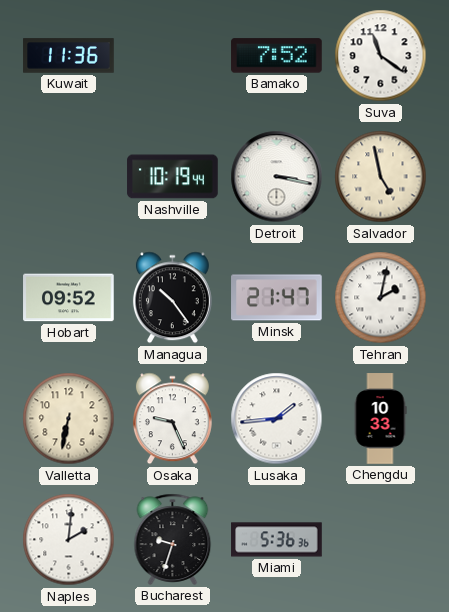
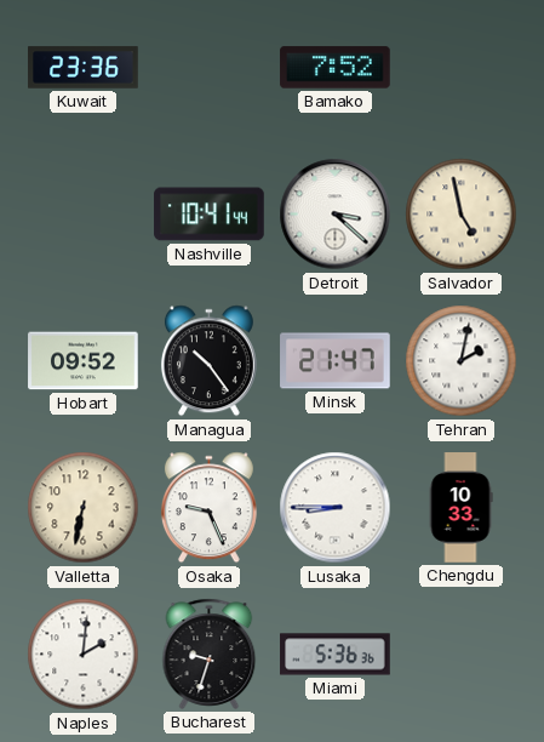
Kuwait: 11:36 -> 23:36 (84, 68)
Suva: 11:21 -> none (381, 56)
Nashville: 10:19 -> 10:41 (210, 215)
Detroit: 3:17 -> 3:22 (336, 215)
Lusaka: 1:44 -> 8:45 (336, 508)
